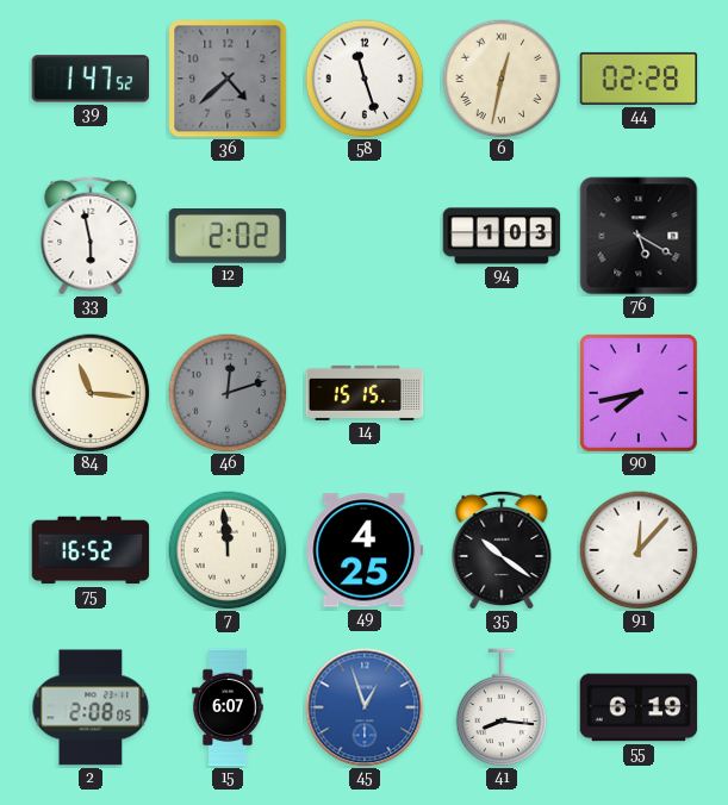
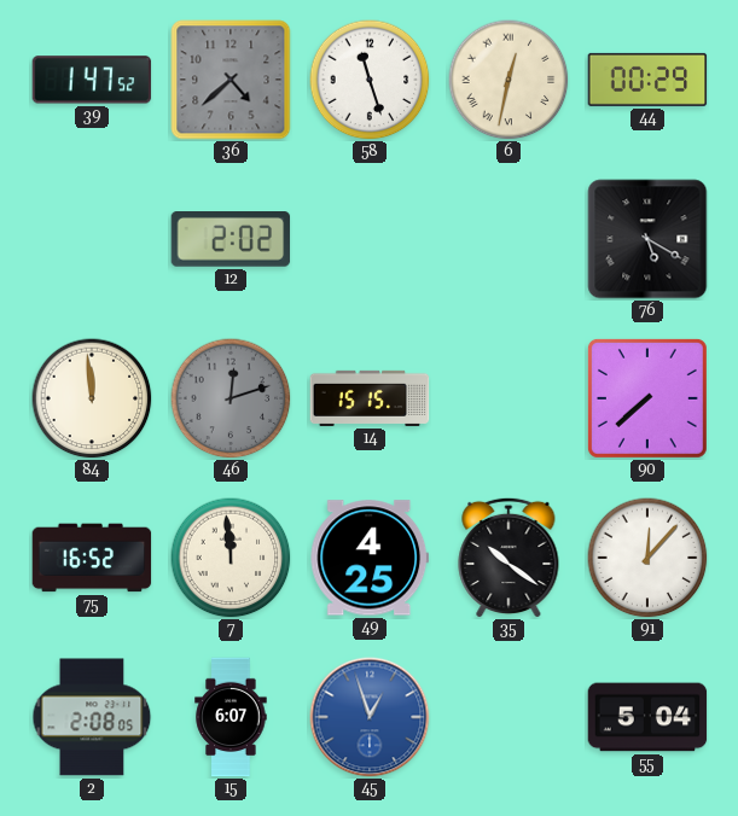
44: 02:28 -> 00:29 (647, 80)
33: 5:58 -> none (91, 236)
94: 1:03 -> none (502, 236)
84: 11:16 -> 11:59 (92, 398)
90: 7:43 -> 7:38 (647, 398)
41: 8:16 -> none (502, 707)
55: 6:19 -> 5:04 (647, 717)
